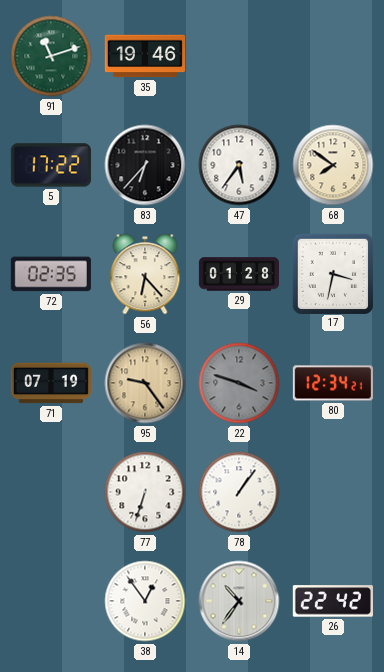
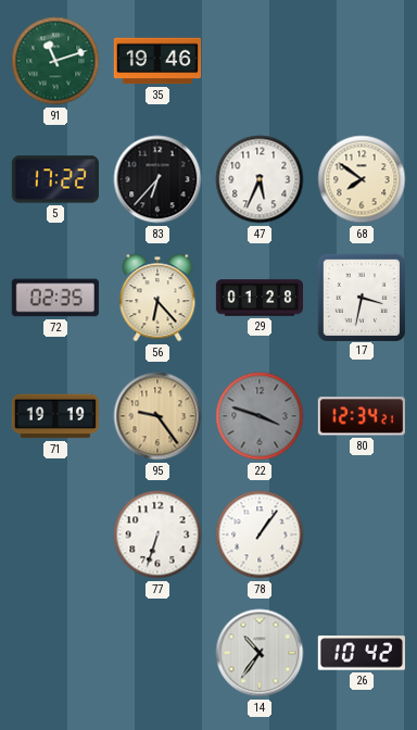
47: 5:36 -> 5:34 (260, 179)
71: 07:19 -> 19:19 (54, 416)
38: 12:54 -> none (145, 601)
26: 22:42 -> 10:42 (362, 653)
